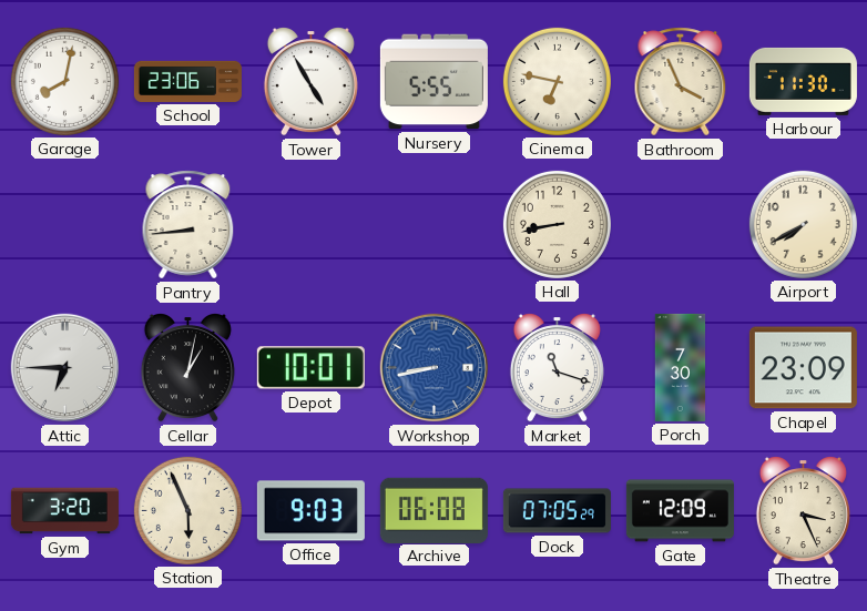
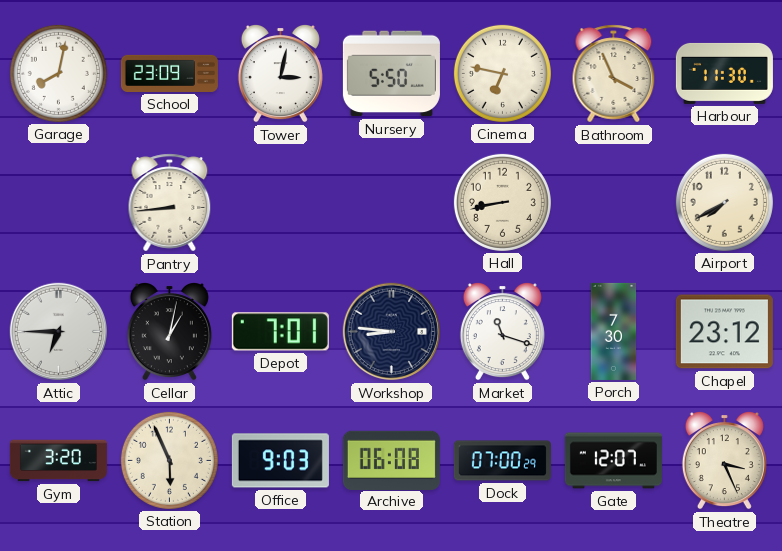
School: 23:06 -> 23:09 (169, 73)
Tower: 4:55 -> 3:02 (280, 74)
Nursery: 5:55 -> 5:50 (391, 74)
Depot: 10:01 -> 7:01 (280, 332)
Workshop: 8:43 -> 8:46 (392, 332)
Workshop dial: blue -> navy (392, 332)
Chapel: 23:09 -> 23:12 (724, 332)
Dock: 07:05 -> 07:00 (502, 461)
Gate: 12:09 -> 12:07 (613, 461)
